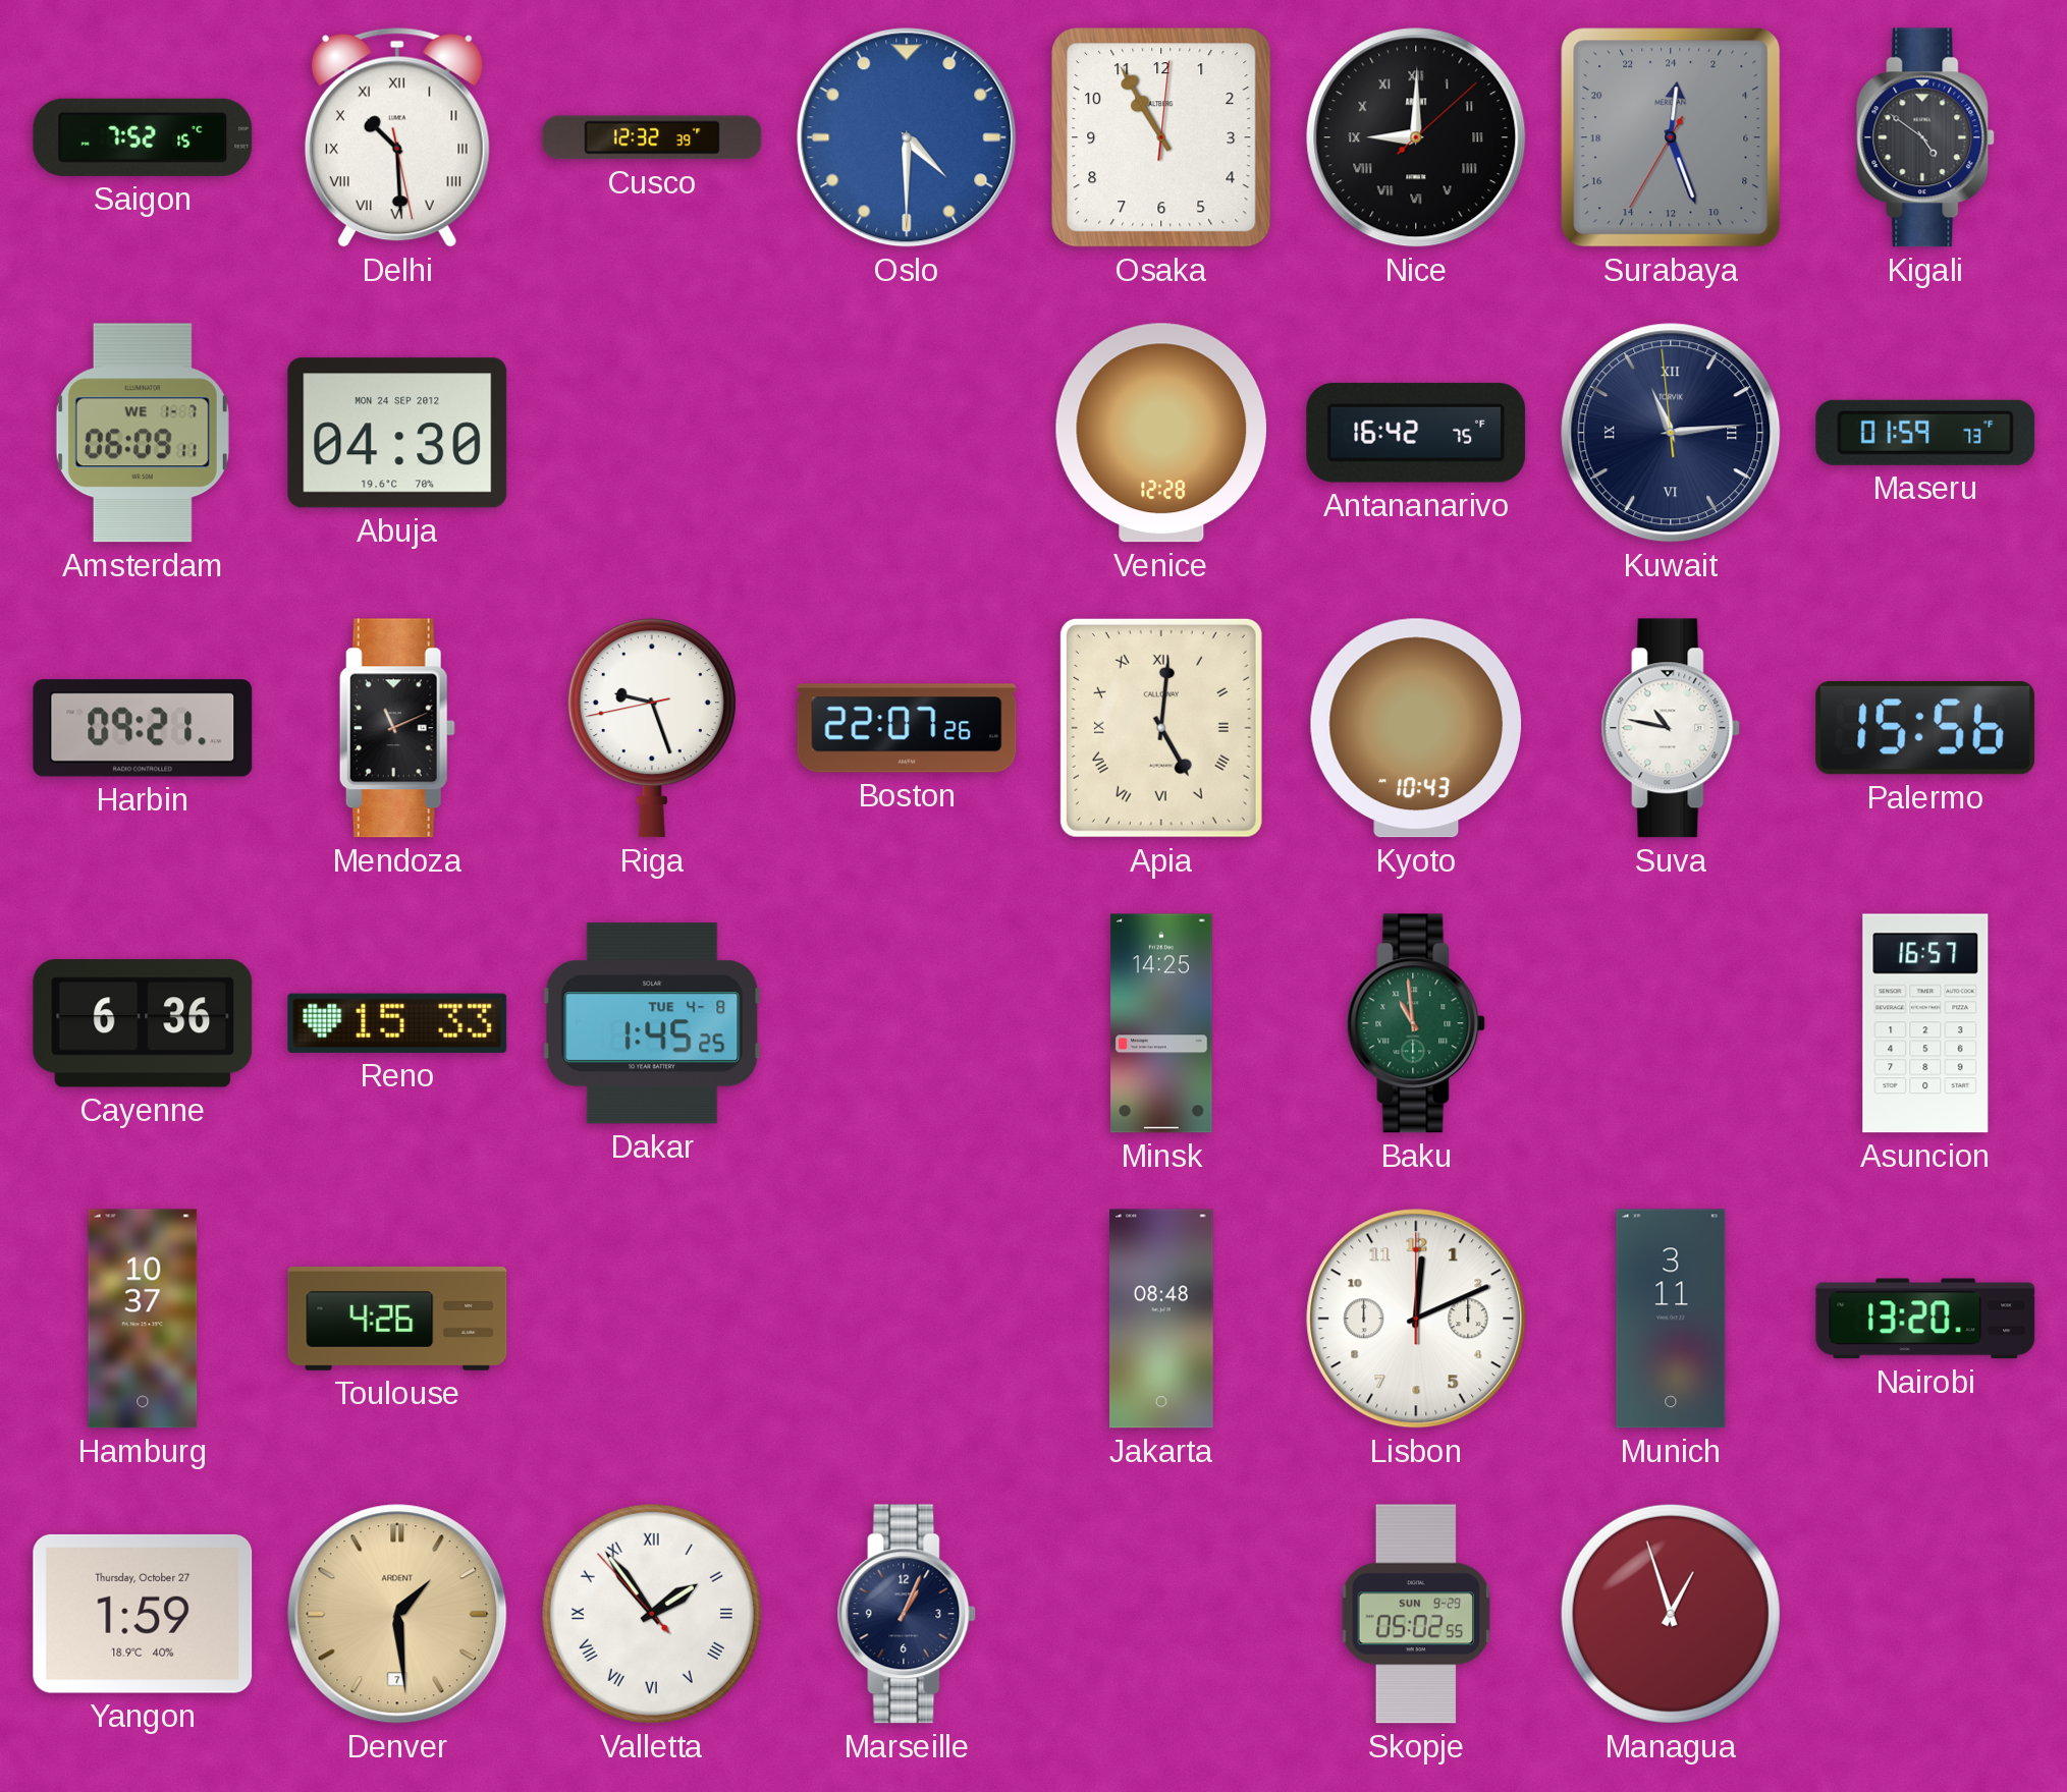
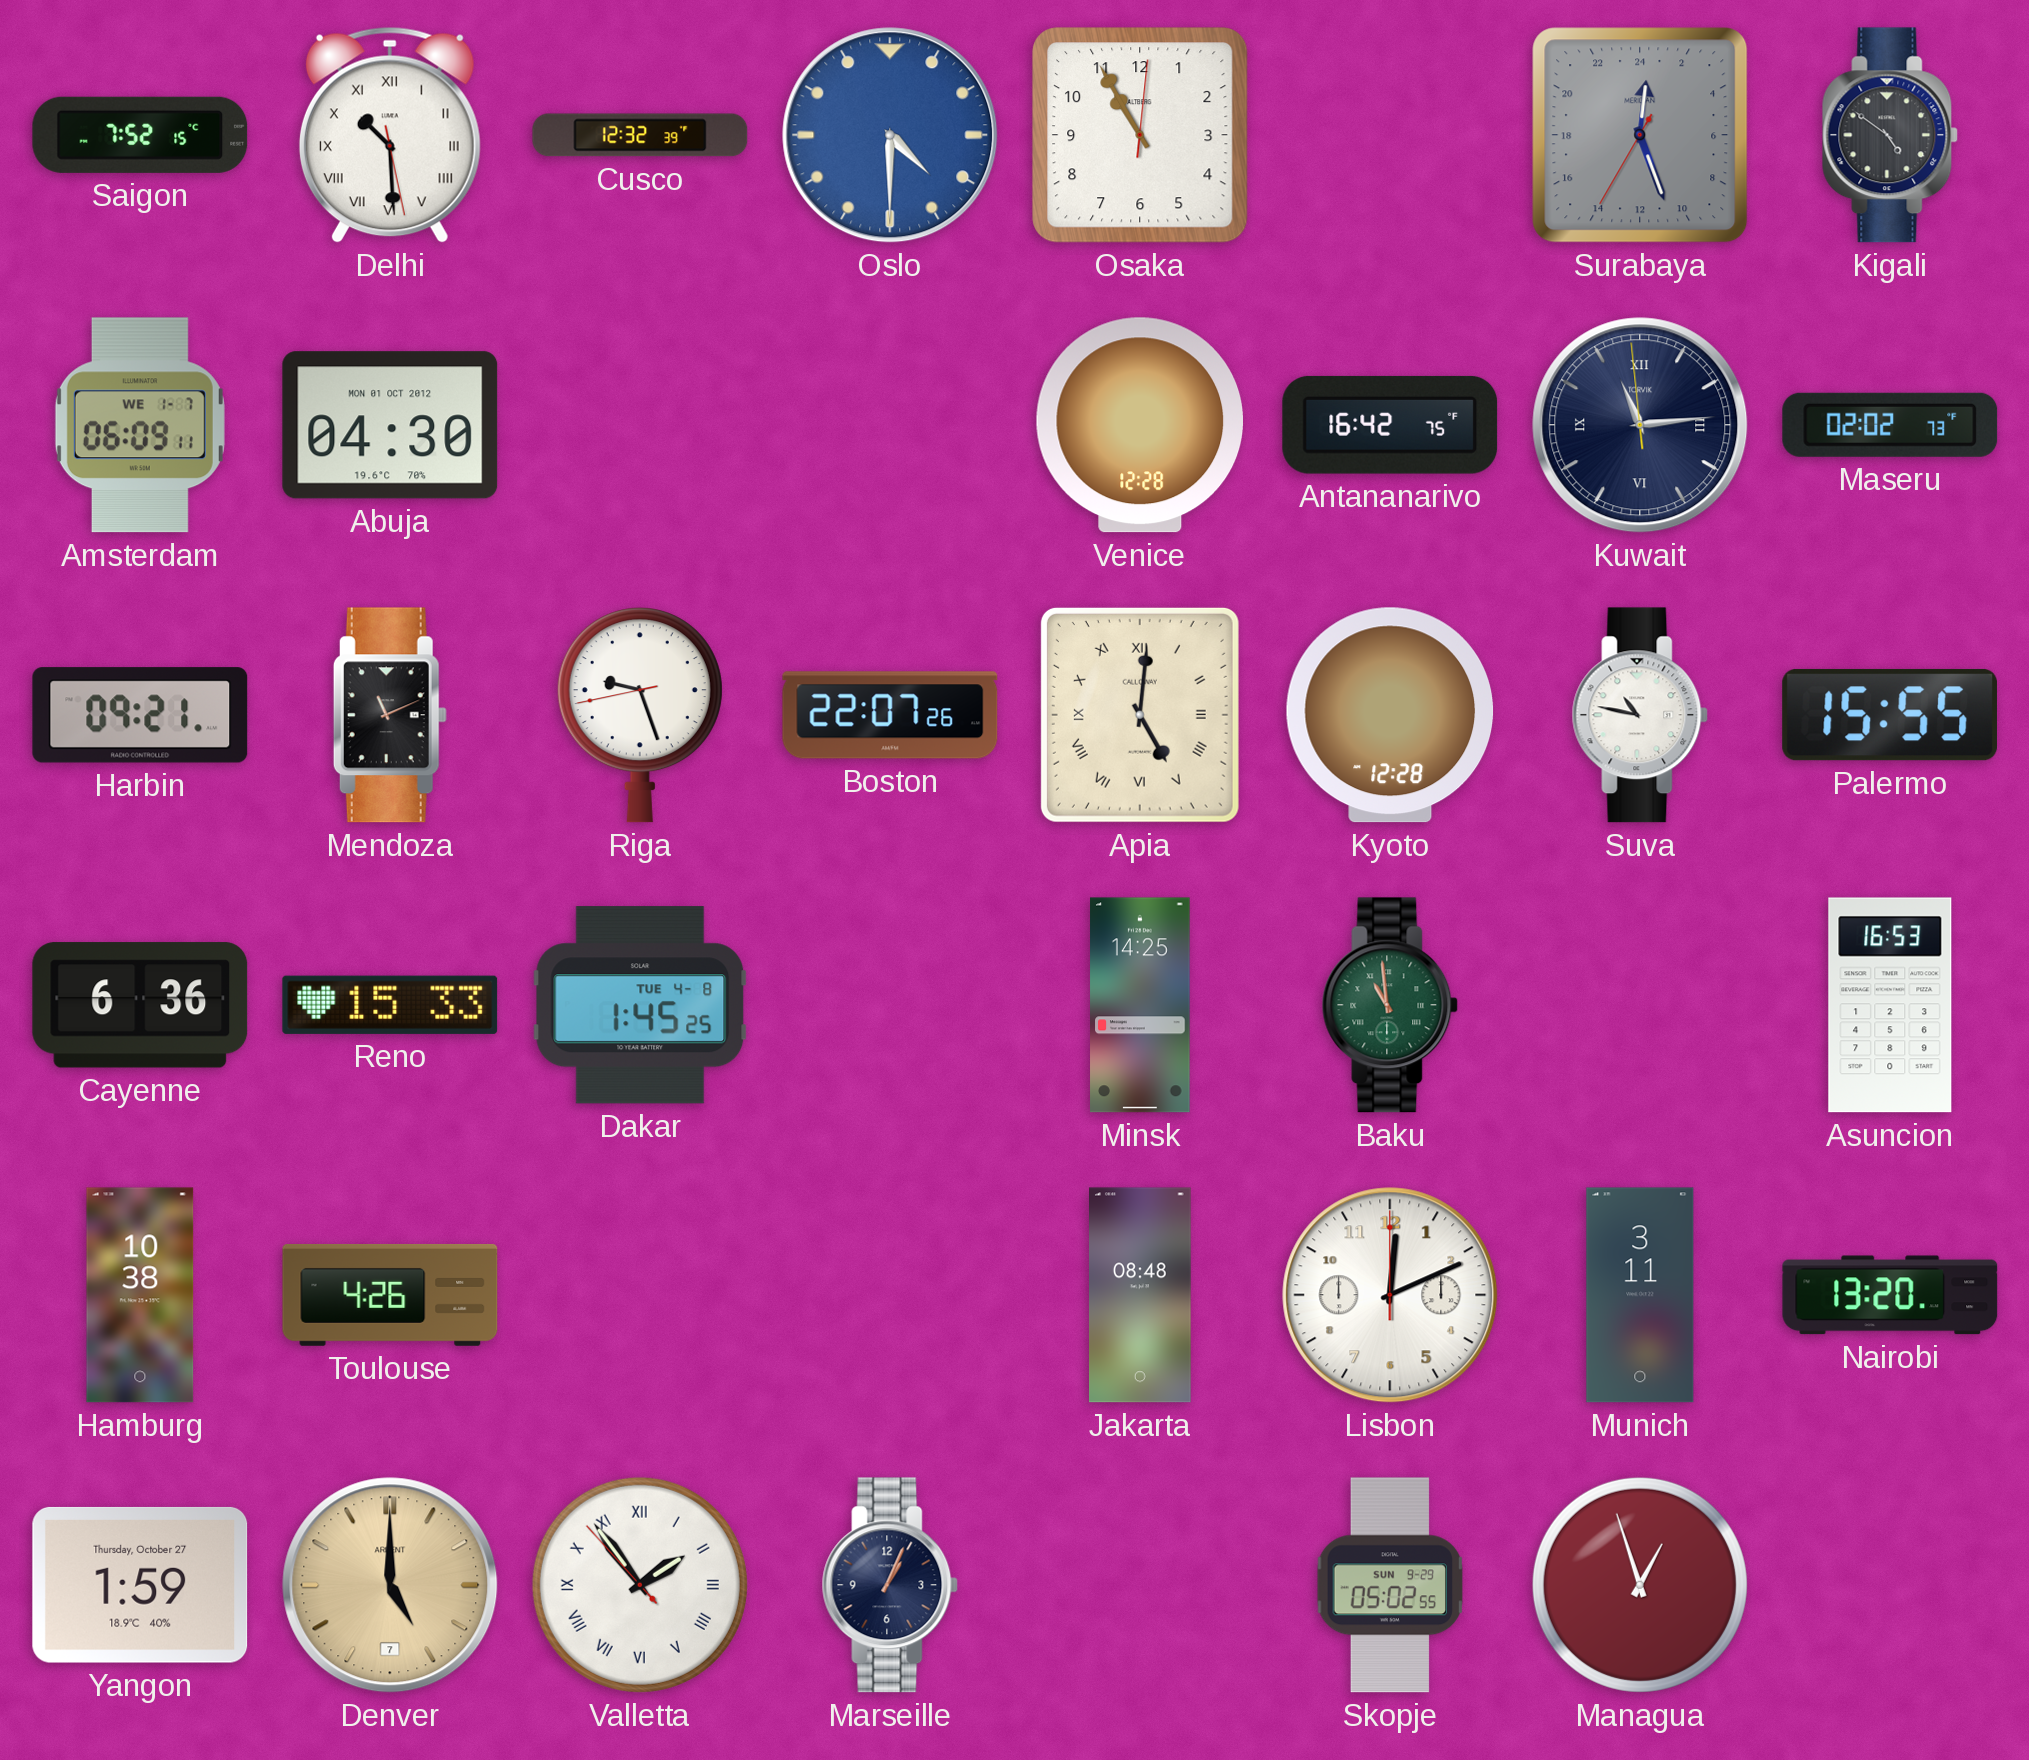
Nice: 9:00 -> none (1416, 137)
Abuja date: MON 24 SEP 2012 -> MON 01 OCT 2012 (390, 425)
Maseru: 01:59 -> 02:02 (1890, 425)
Kyoto: 10:43 -> 12:28 (1390, 715)
Palermo: 15:56 -> 15:55 (1890, 715)
Asuncion: 16:57 -> 16:53 (1890, 1005)
Hamburg: 10:37 -> 10:38 (140, 1295)
Denver: 1:29 -> 5:00 (390, 1585)
